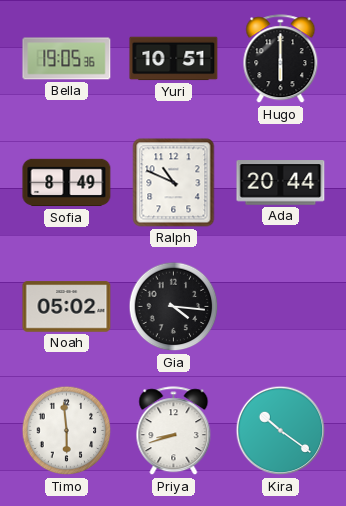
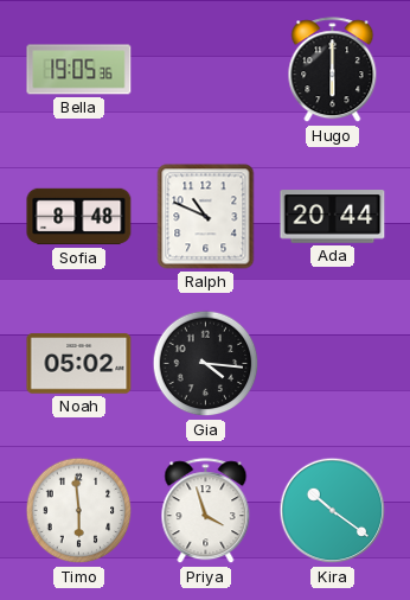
Yuri: 10:51 -> none (174, 59)
Sofia: 8:49 -> 8:48 (79, 217)
Priya: 8:42 -> 3:57 (206, 511)
